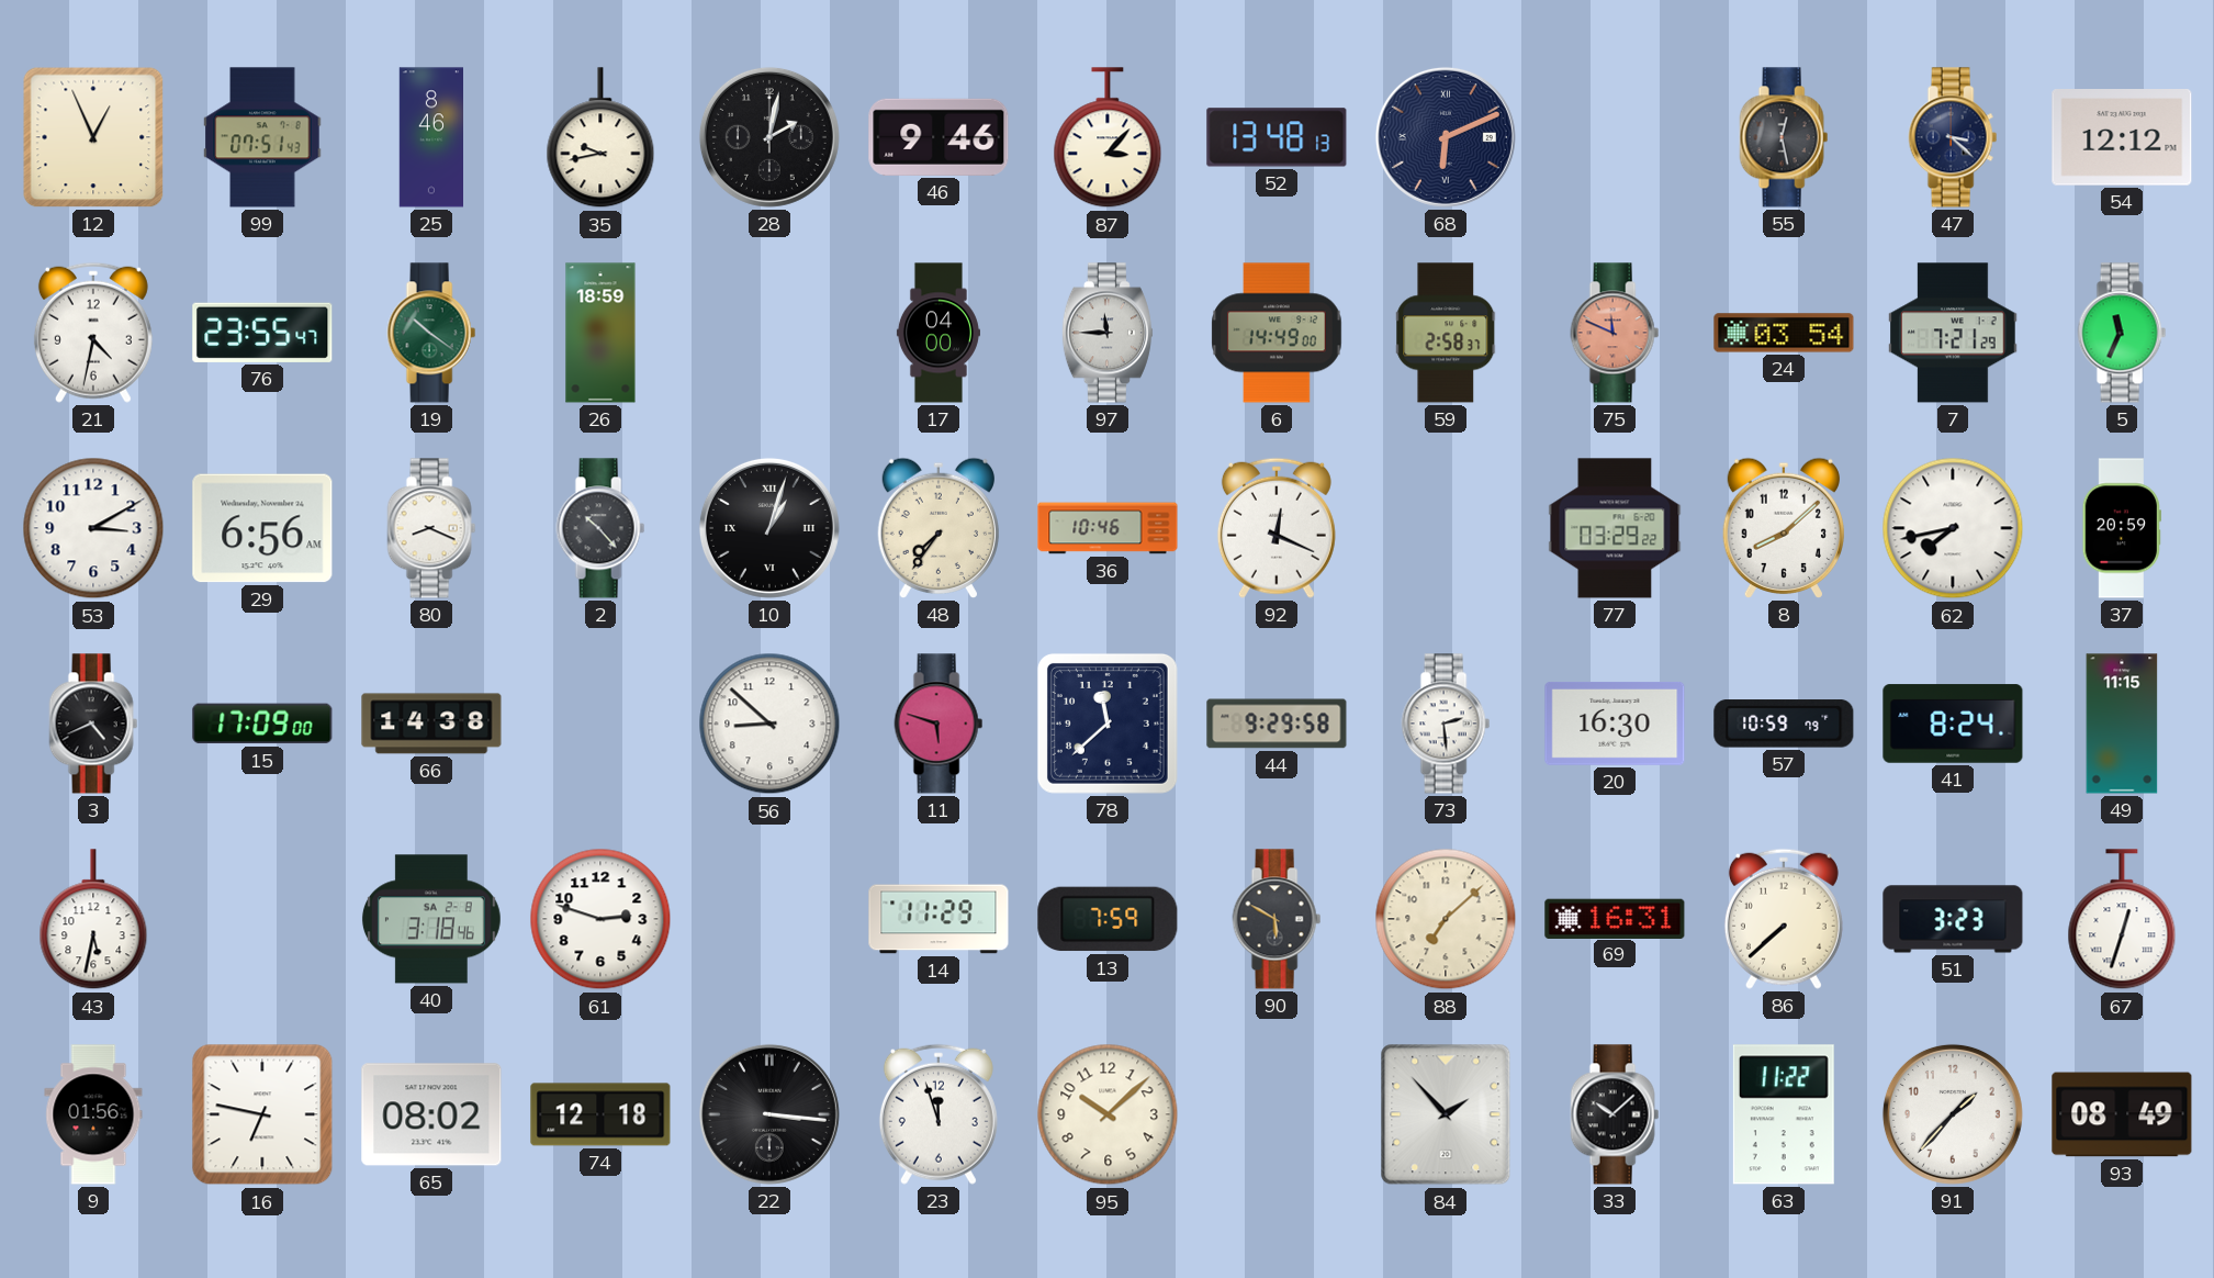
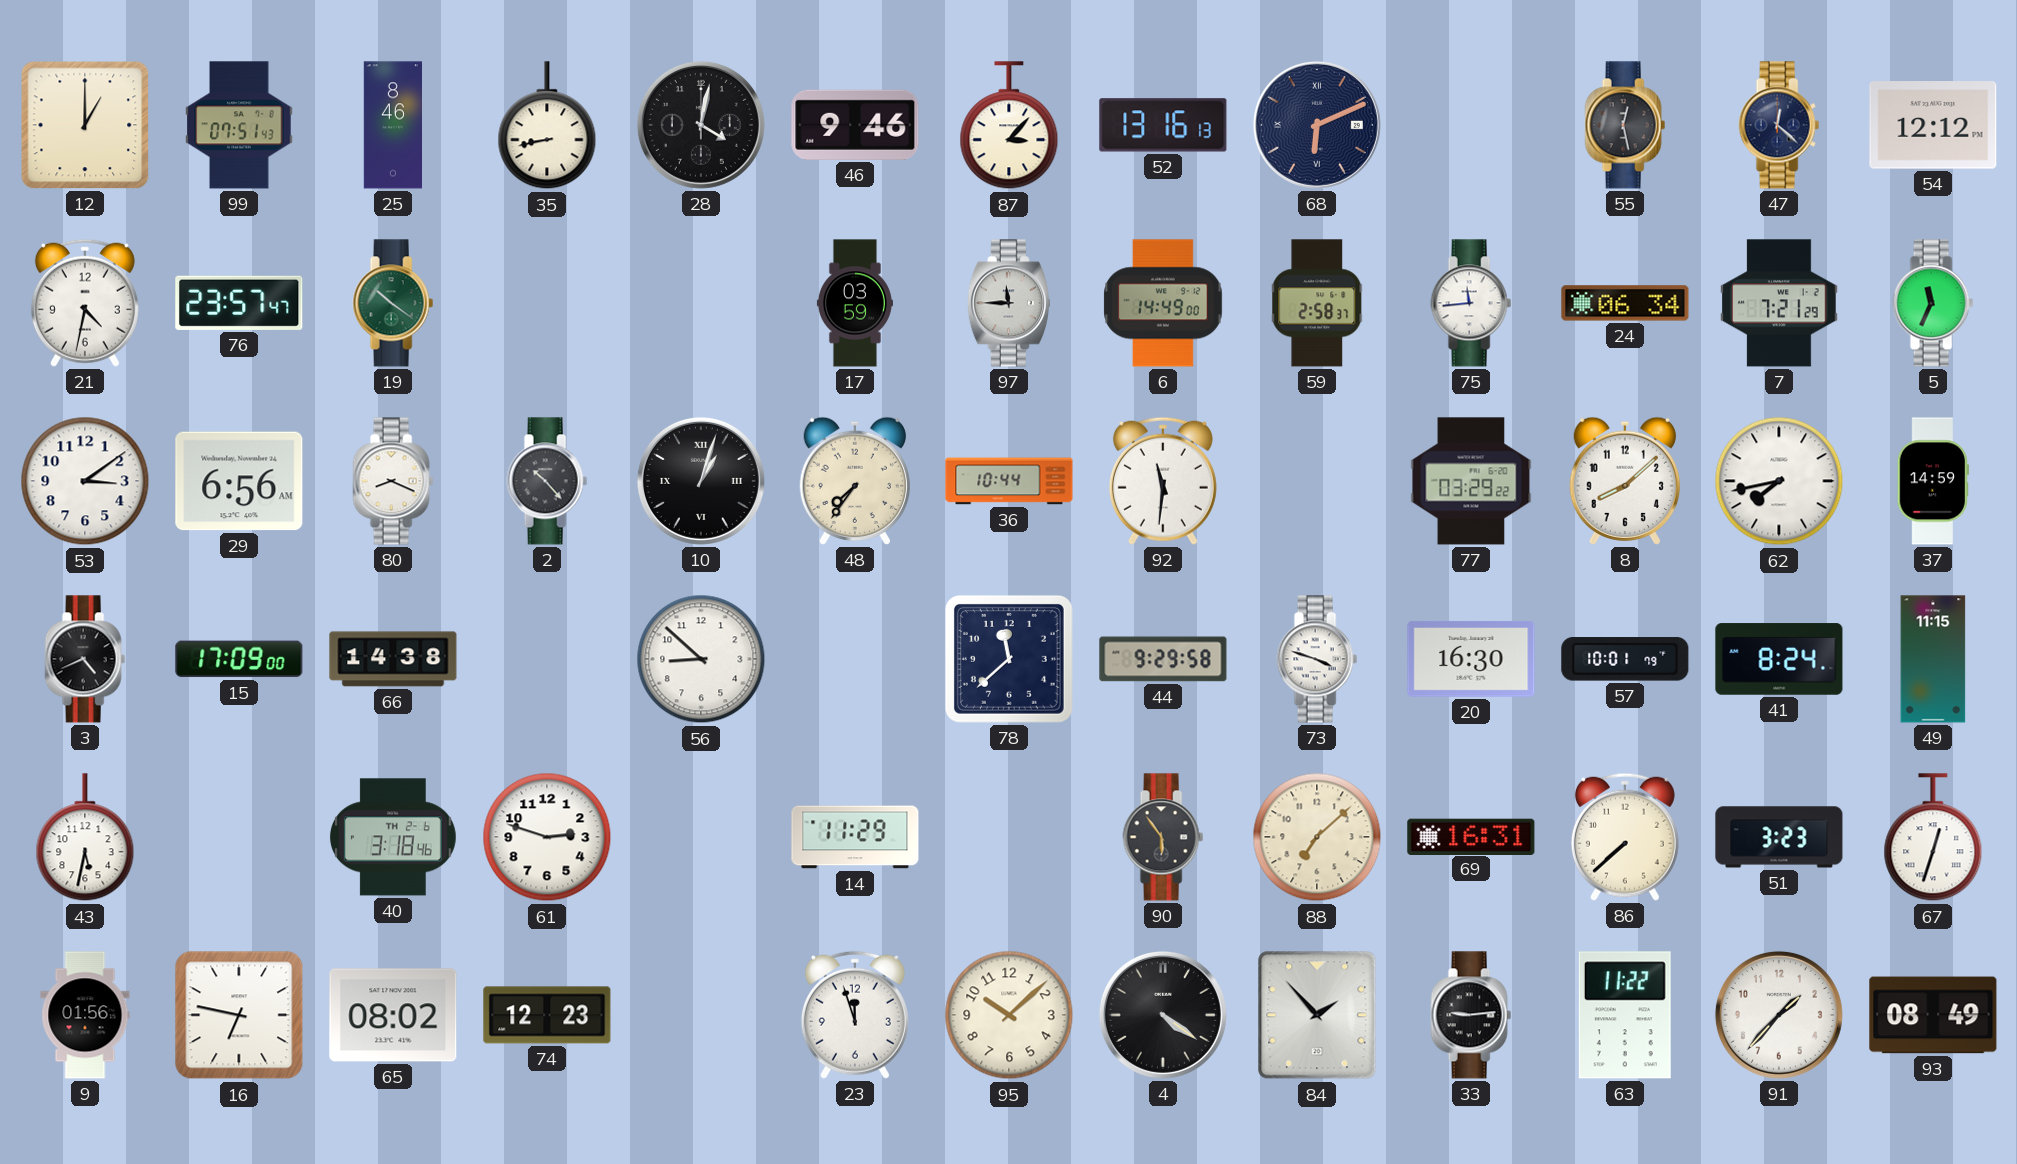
12: 12:56 -> 1:00 (85, 125)
35: 9:43 -> 8:43 (547, 126)
28: 2:02 -> 4:02 (701, 125)
52: 13:48 -> 13:16 (1163, 125)
47: 3:22 -> 12:22 (1779, 125)
76: 23:55 -> 23:57 (239, 303)
26: 18:59 -> none (600, 333)
17: 04:00 -> 03:59 (855, 303)
75: 11:49 -> 11:44 (1471, 303)
75 dial: salmon -> white (1471, 303)
24: 03:54 -> 06:34 (1625, 303)
53: 3:10 -> 3:09 (85, 481)
36: 10:46 -> 10:44 (1009, 481)
92: 12:19 -> 11:31 (1163, 481)
37: 20:59 -> 14:59 (1933, 481)
11: 5:48 -> none (939, 724)
73: 2:29 -> 3:48 (1317, 659)
57: 10:59 -> 10:01 (1625, 659)
40 date: SA 2-8 -> TH 2-6 (393, 837)
13: 7:59 -> none (1108, 919)
90: 5:50 -> 5:54 (1163, 837)
74: 12:18 -> 12:23 (547, 1015)
22: 3:16 -> none (769, 1114)
4: none -> 4:21 (1163, 1015)
33: 10:08 -> 9:14 (1471, 1015)
